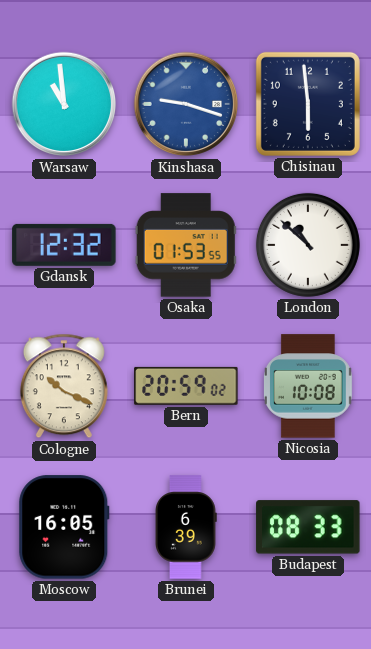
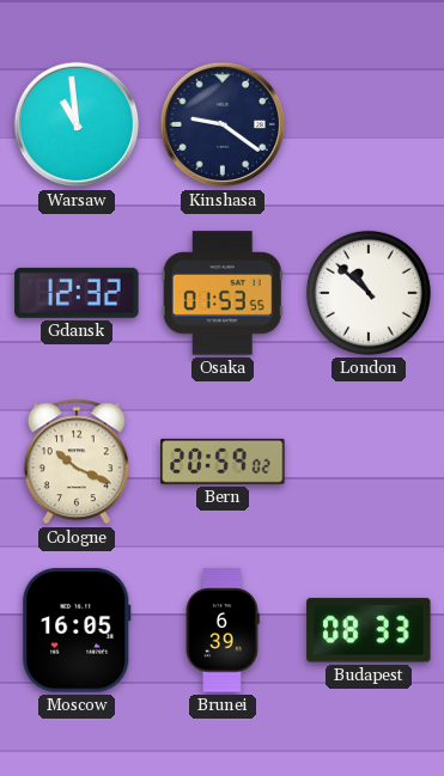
Kinshasa: 9:18 -> 9:21 (223, 124)
Kinshasa dial: blue -> navy (223, 124)
Chisinau: 5:59 -> none (308, 104)
Nicosia: 10:08 -> none (308, 386)
